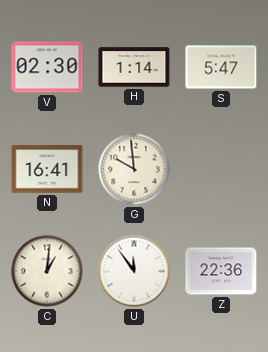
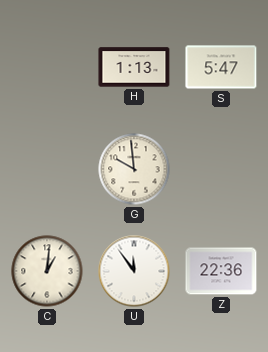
V: 02:30 -> none (47, 67)
H: 1:14 -> 1:13 (134, 67)
N: 16:41 -> none (47, 169)
